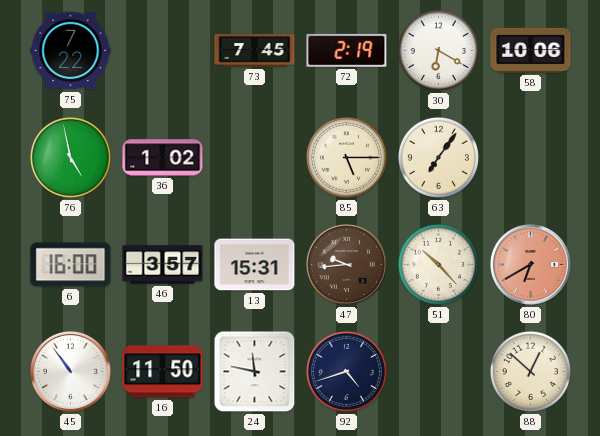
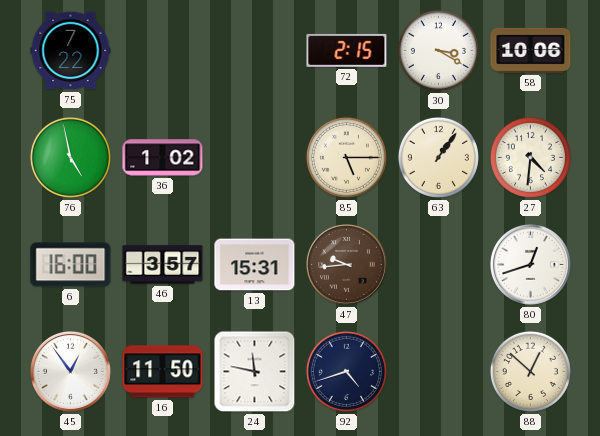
73: 7:45 -> none (255, 51)
72: 2:19 -> 2:15 (347, 50)
30: 6:20 -> 3:20 (438, 50)
63: 7:06 -> 1:06 (438, 157)
27: none -> 4:31 (530, 157)
51: 10:23 -> none (438, 264)
80: 6:40 -> 12:42 (531, 265)
80 dial: salmon -> white (531, 265)
45: 10:54 -> 12:54 (71, 372)
